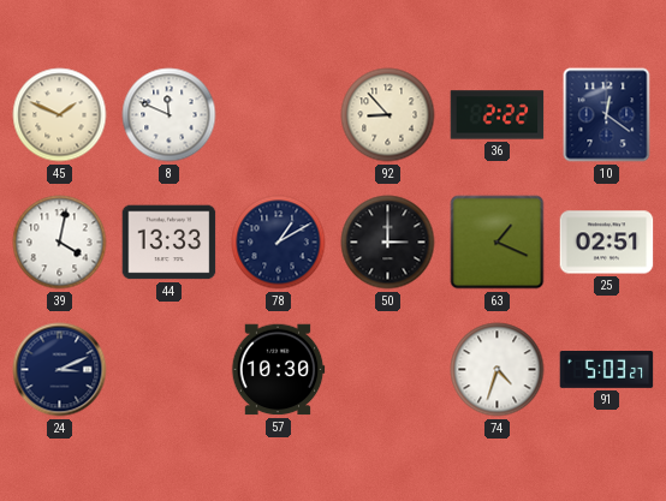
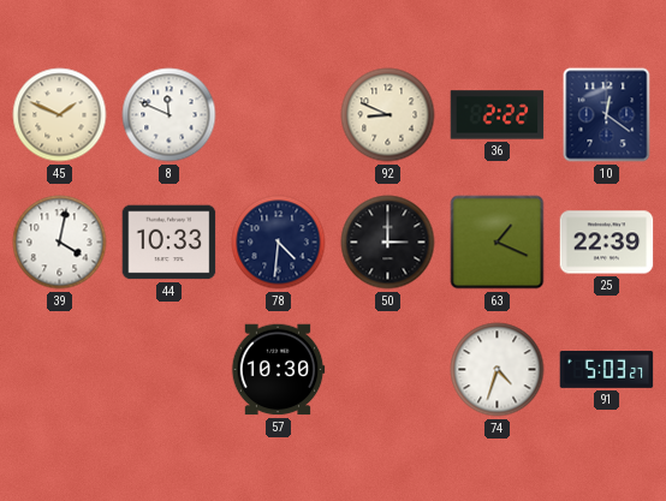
92: 8:53 -> 8:49 (388, 115)
44: 13:33 -> 10:33 (170, 243)
78: 1:10 -> 4:31 (279, 243)
25: 02:51 -> 22:39 (607, 243)
24: 3:11 -> none (60, 370)
